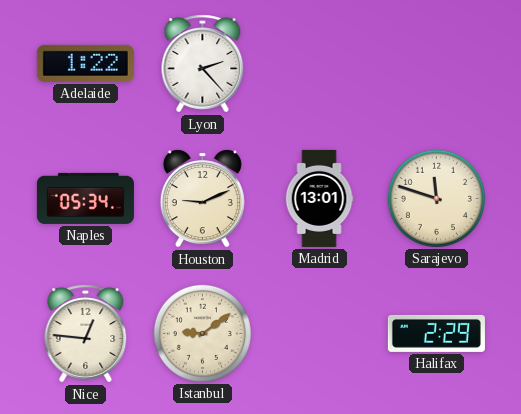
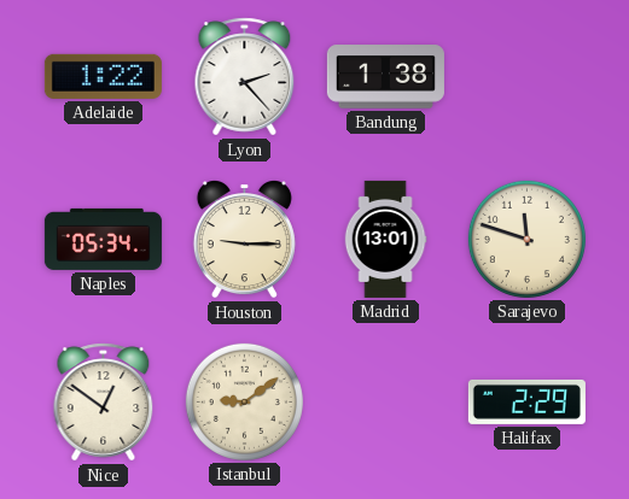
Bandung: none -> 1:38 (385, 77)
Houston: 9:11 -> 9:15 (244, 240)
Nice: 12:46 -> 12:51 (104, 403)
